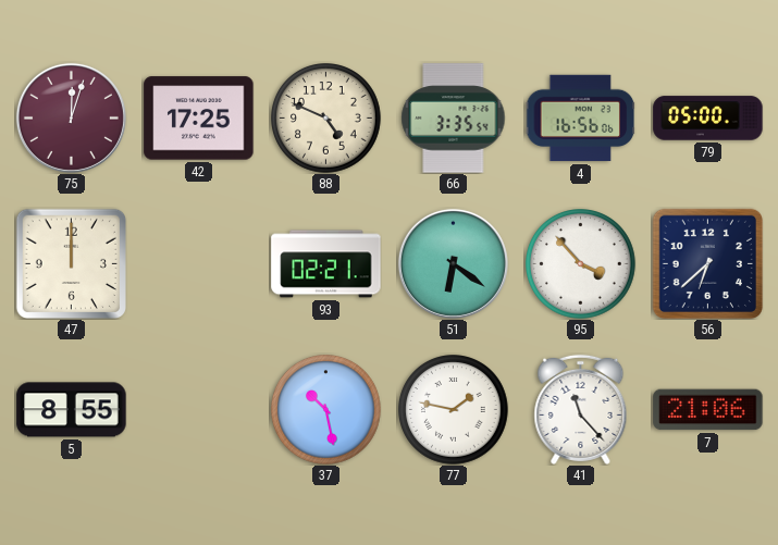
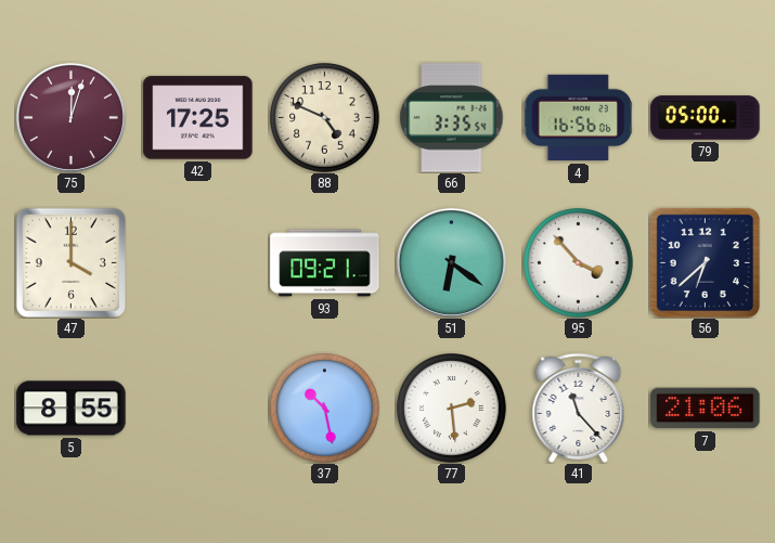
47: 12:00 -> 4:00 (70, 262)
93: 02:21 -> 09:21 (325, 263)
77: 1:47 -> 2:29 (452, 409)
